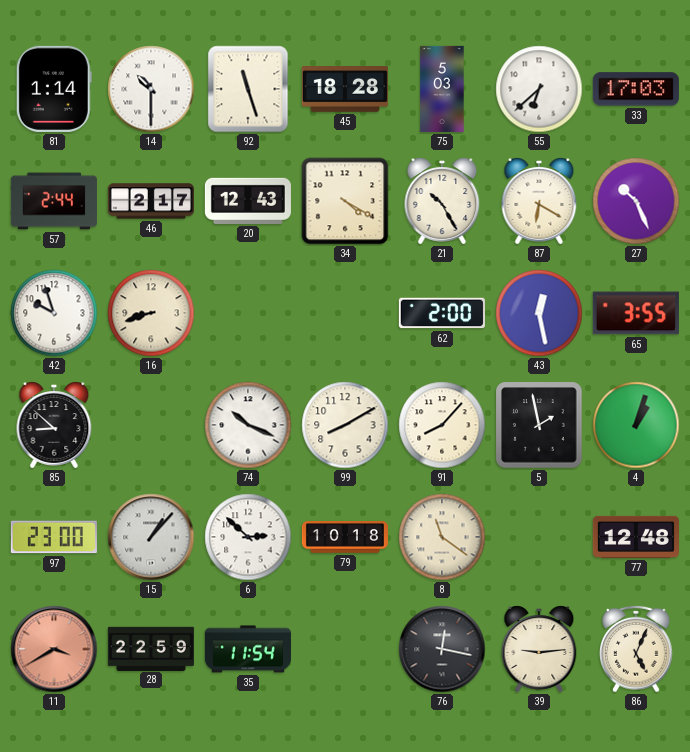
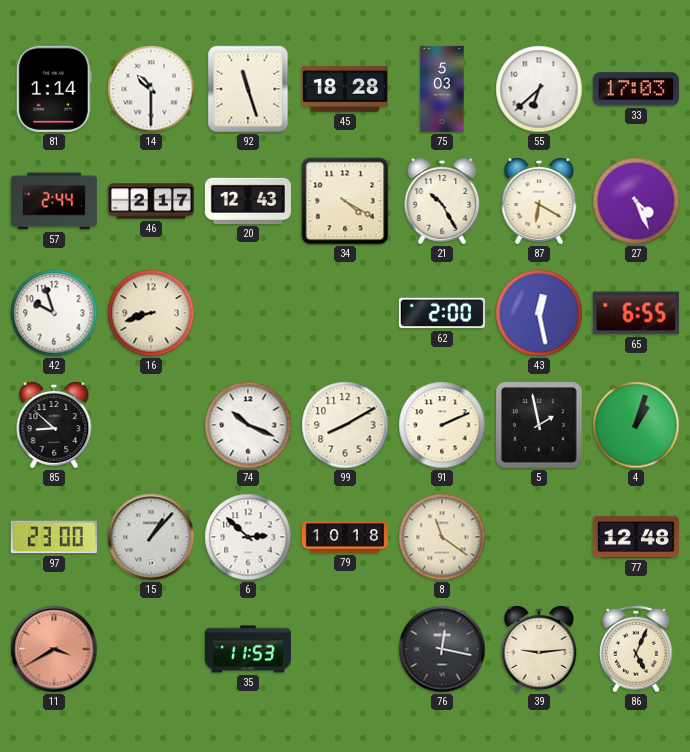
27: 10:26 -> 4:26 (636, 201)
65: 3:55 -> 6:55 (636, 313)
91: 8:07 -> 2:11 (442, 425)
28: 22:59 -> none (151, 648)
35: 11:54 -> 11:53 (248, 649)
